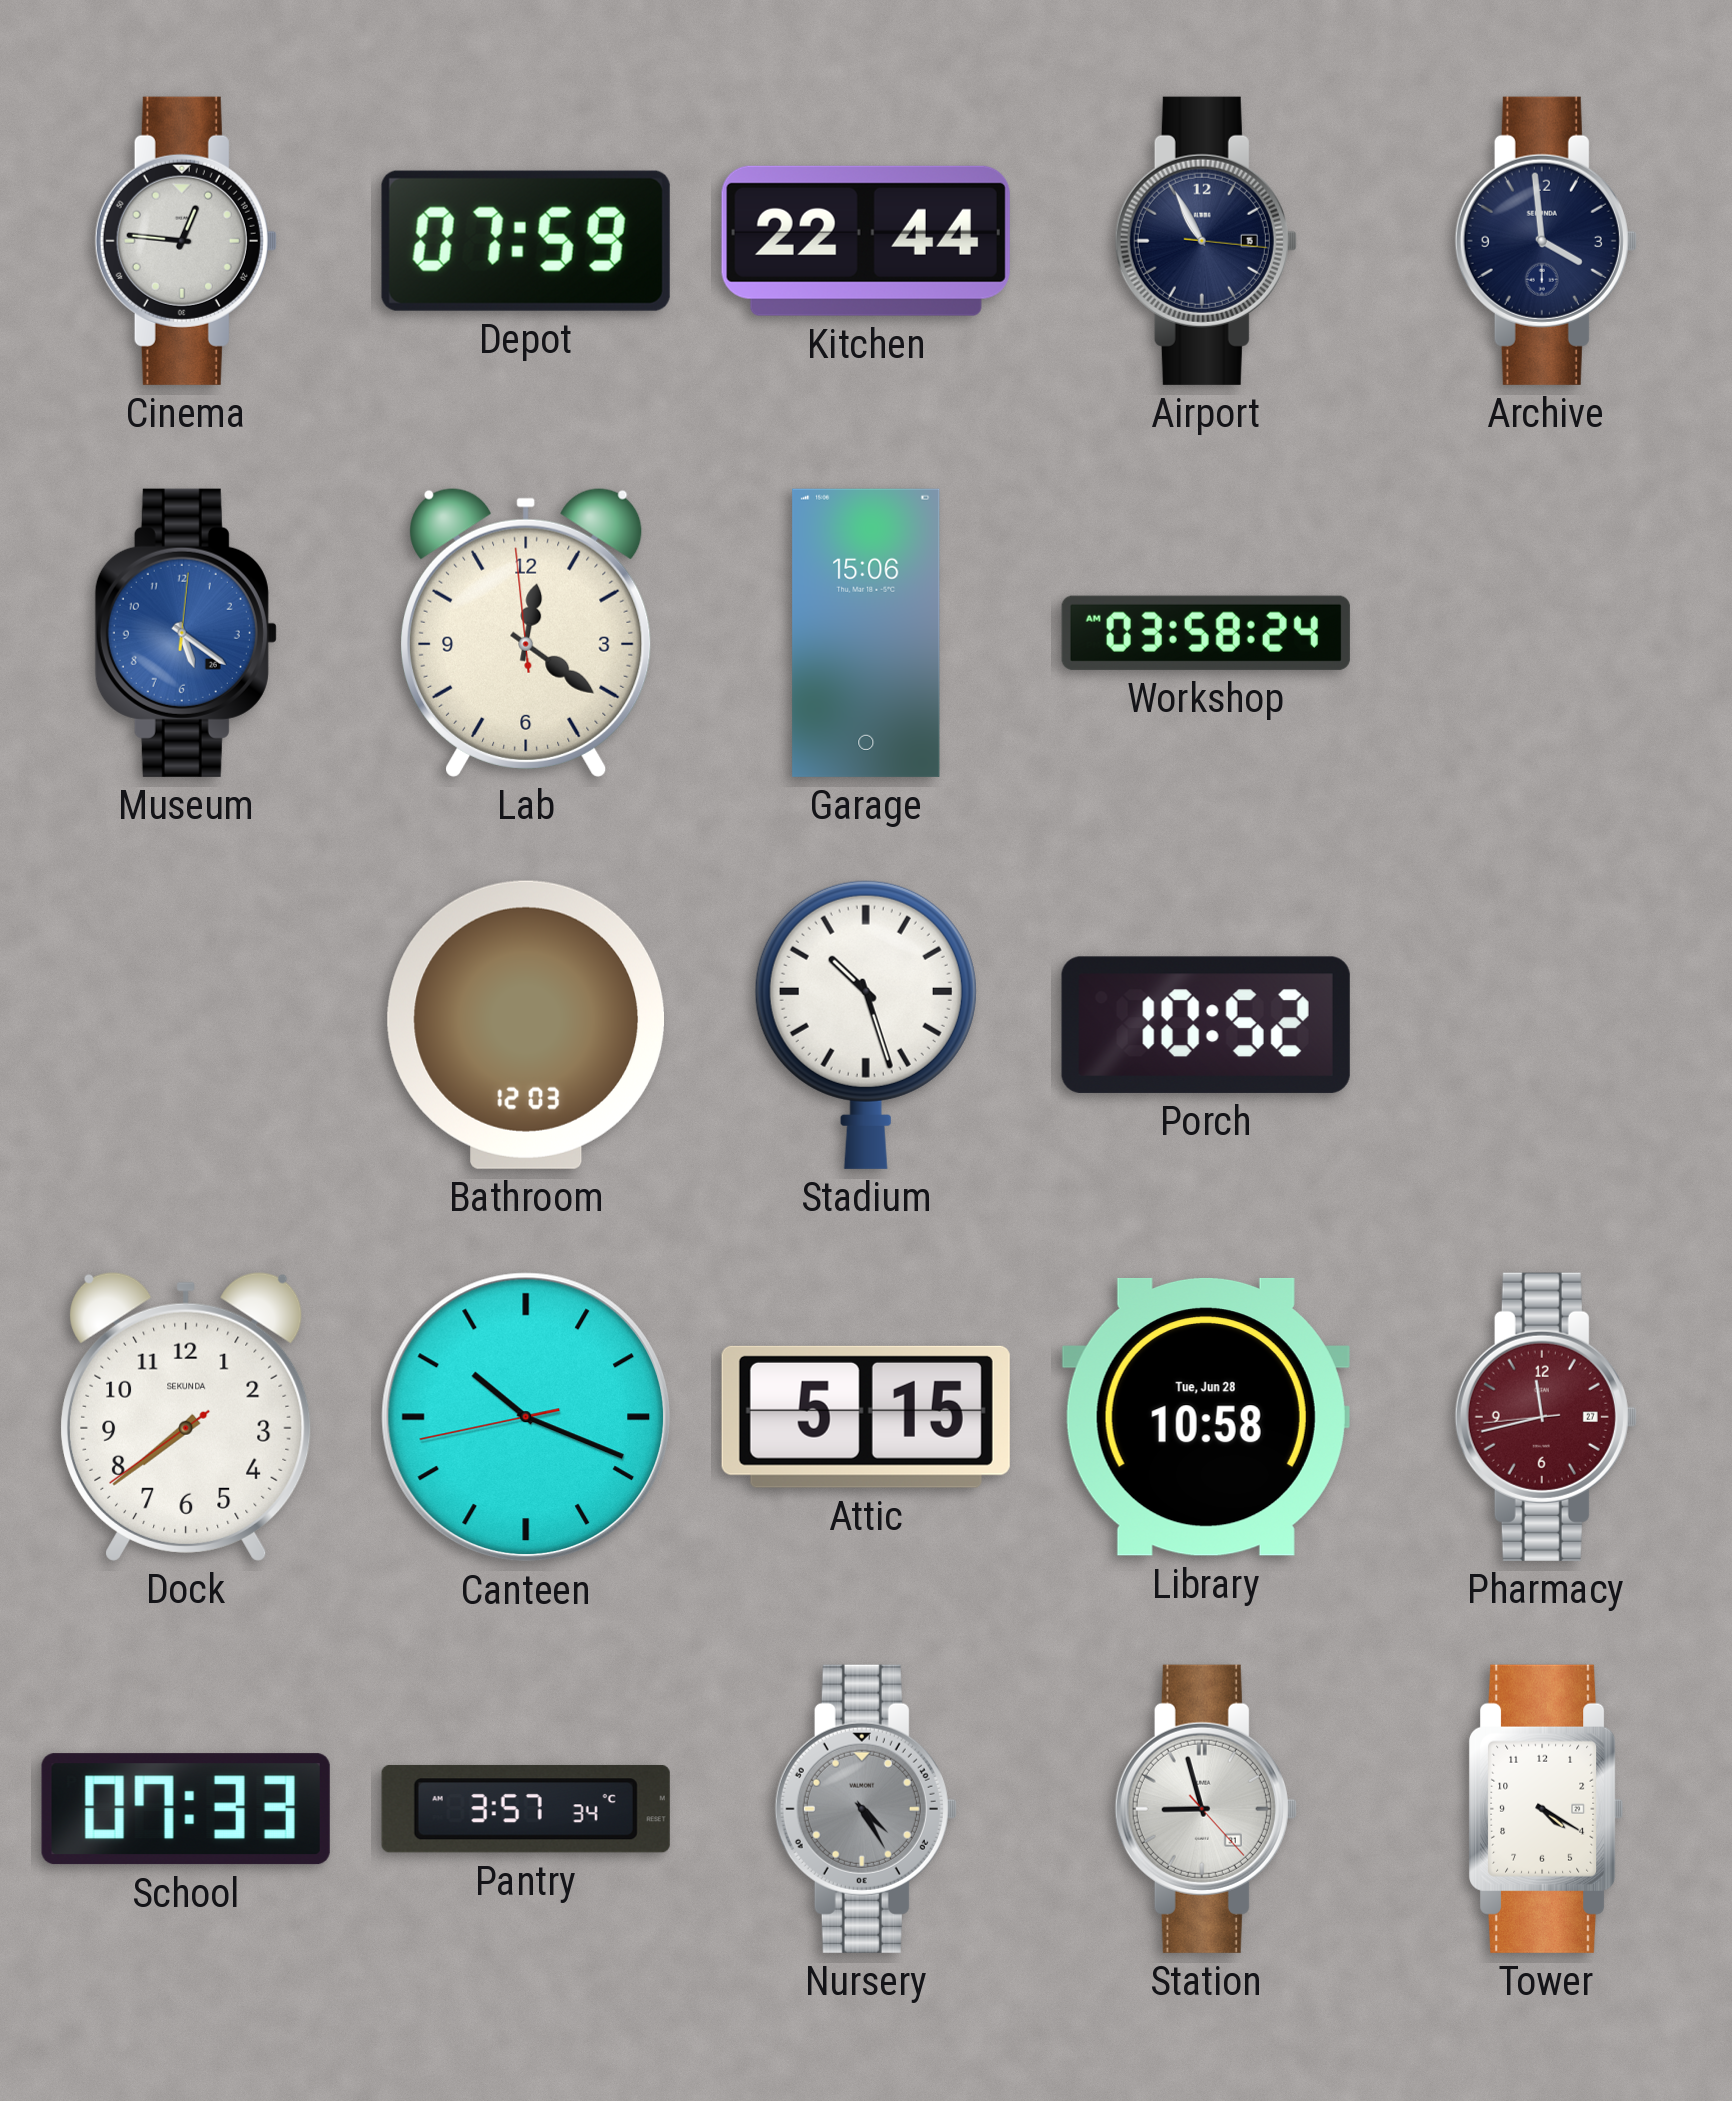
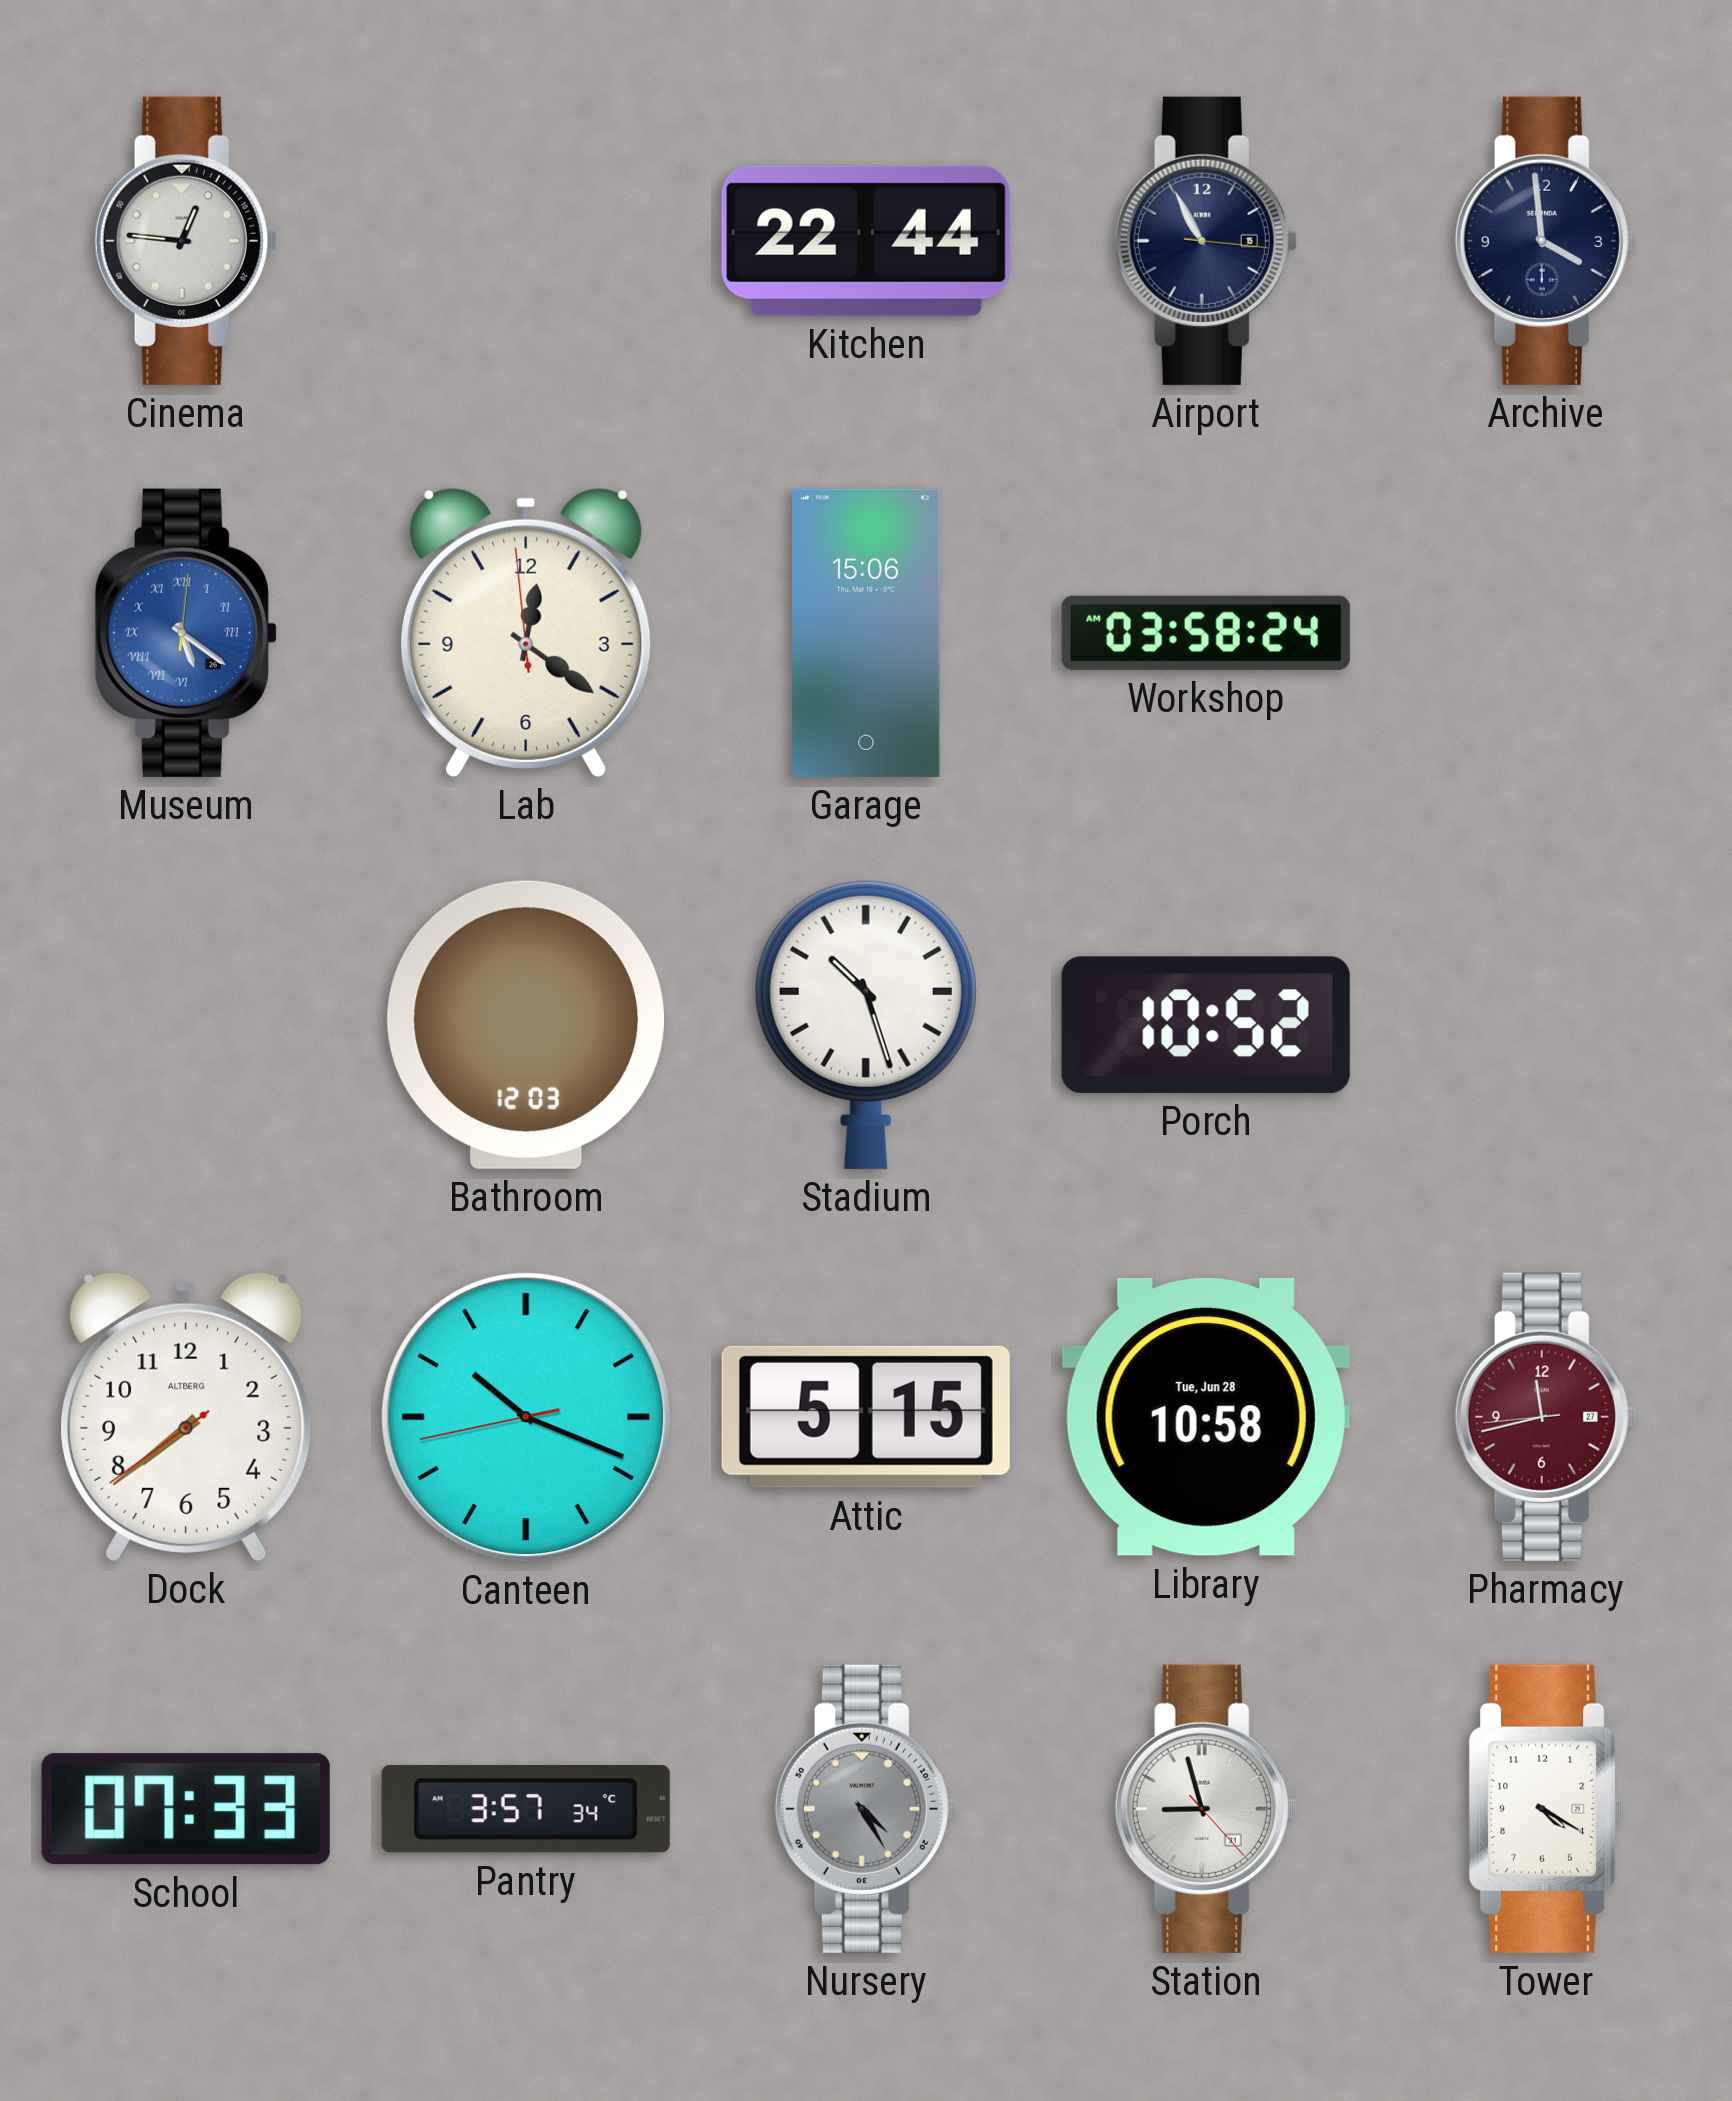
Depot: 07:59 -> none (526, 241)
Museum numerals: Arabic -> Roman (186, 633)
Dock brand: SEKUNDA -> ALTBERG (187, 1416)
